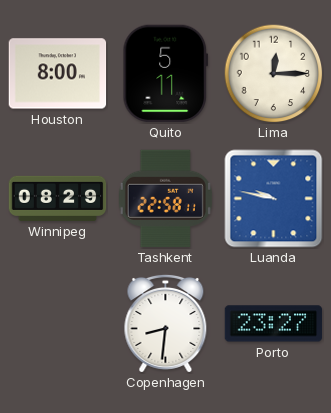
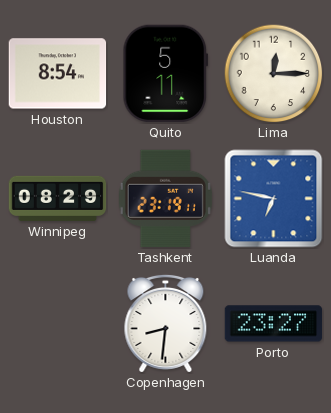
Houston: 8:00 -> 8:54 (58, 74)
Tashkent: 22:58 -> 23:19 (165, 199)
Luanda: 9:47 -> 6:47 (274, 199)
